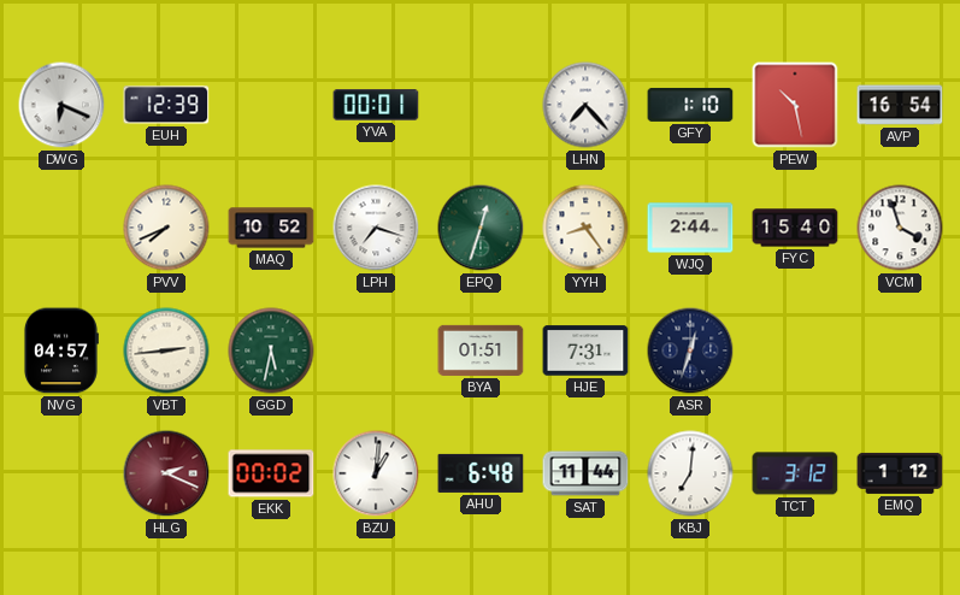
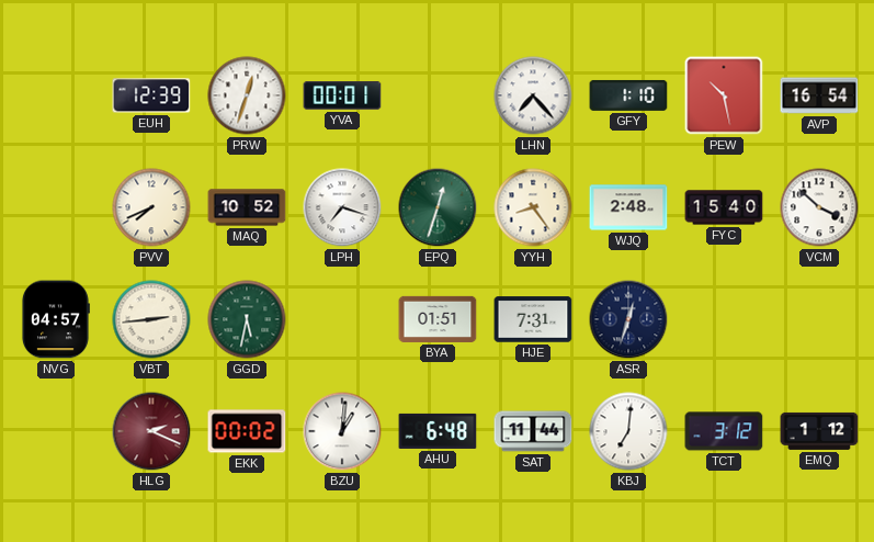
DWG: 6:19 -> none (61, 105)
PRW: none -> 12:33 (247, 95)
WJQ: 2:44 -> 2:48 (628, 207)
VCM: 3:57 -> 3:52 (819, 207)
